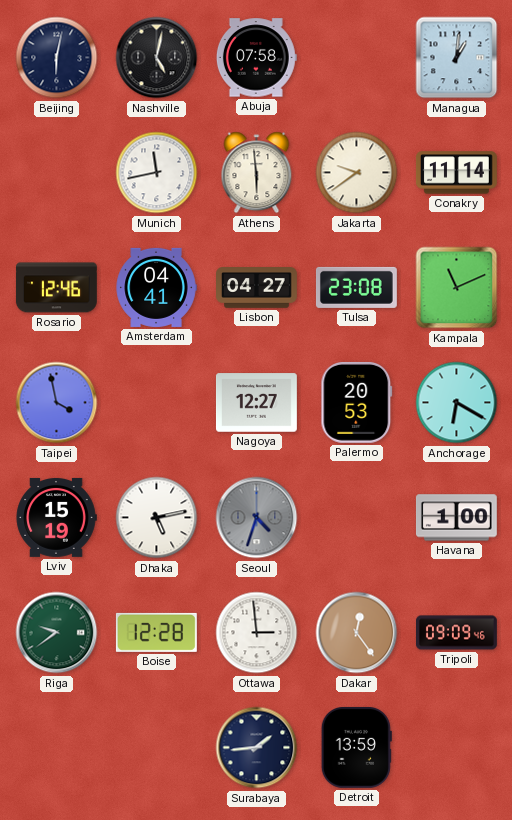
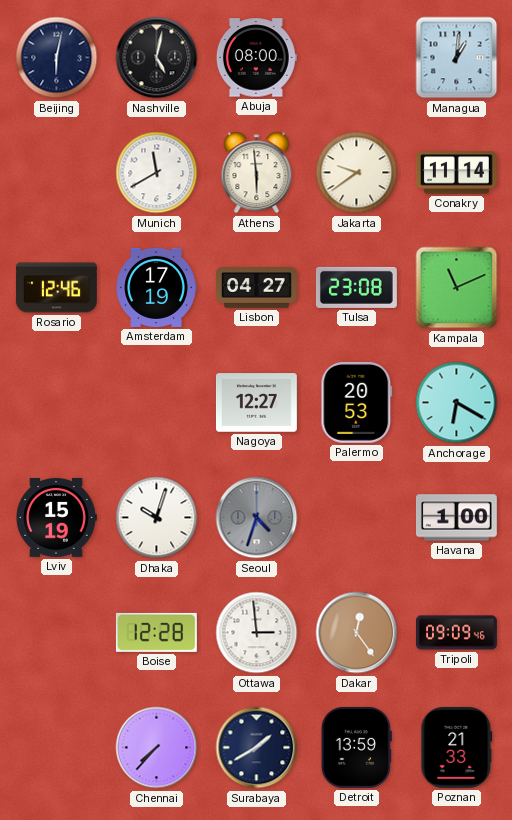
Abuja: 07:58 -> 08:00 (256, 58)
Munich: 11:43 -> 11:40 (157, 173)
Amsterdam: 04:41 -> 17:19 (156, 287)
Taipei: 3:58 -> none (57, 403)
Dhaka: 5:13 -> 10:03 (157, 518)
Riga: 9:39 -> none (57, 633)
Chennai: none -> 7:37 (157, 748)
Surabaya: 1:44 -> 1:40 (257, 748)
Poznan: none -> 21:33 (457, 747)
